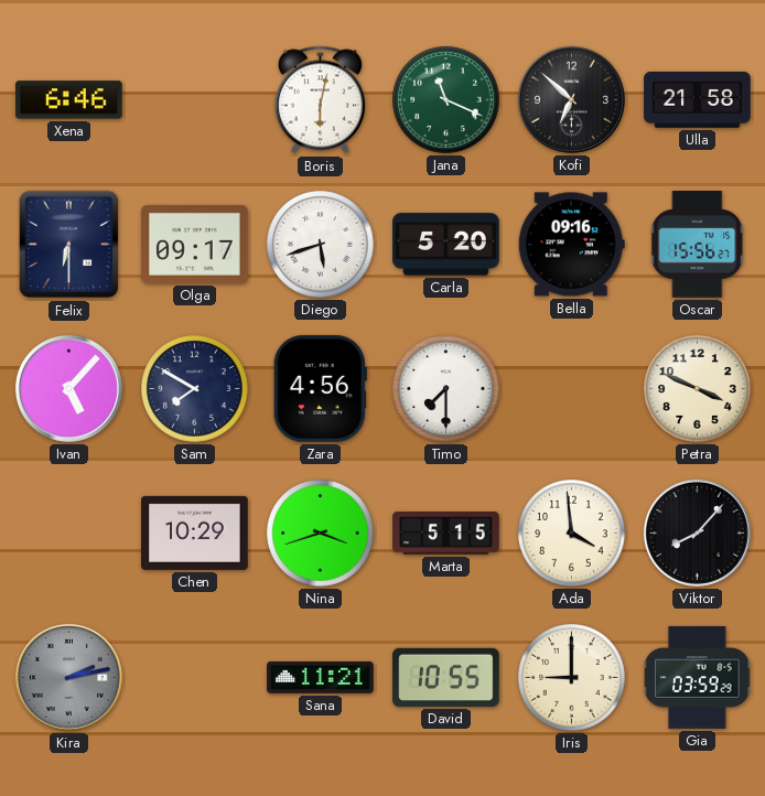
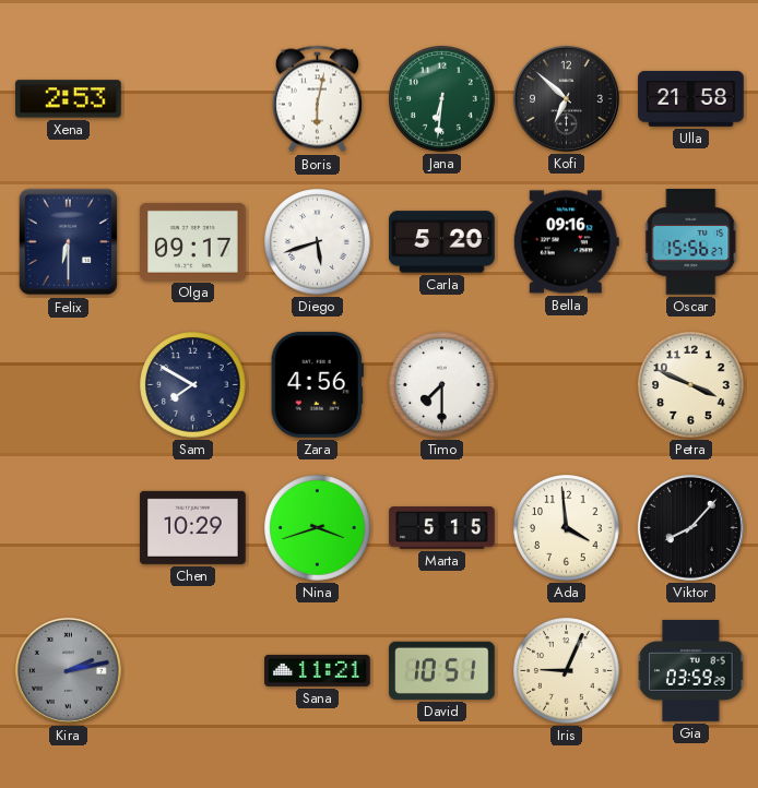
Xena: 6:46 -> 2:53 (69, 99)
Jana: 11:19 -> 6:31 (442, 99)
Ivan: 5:07 -> none (68, 388)
David: 10:55 -> 10:51 (442, 670)
Iris: 9:00 -> 9:04 (567, 671)
